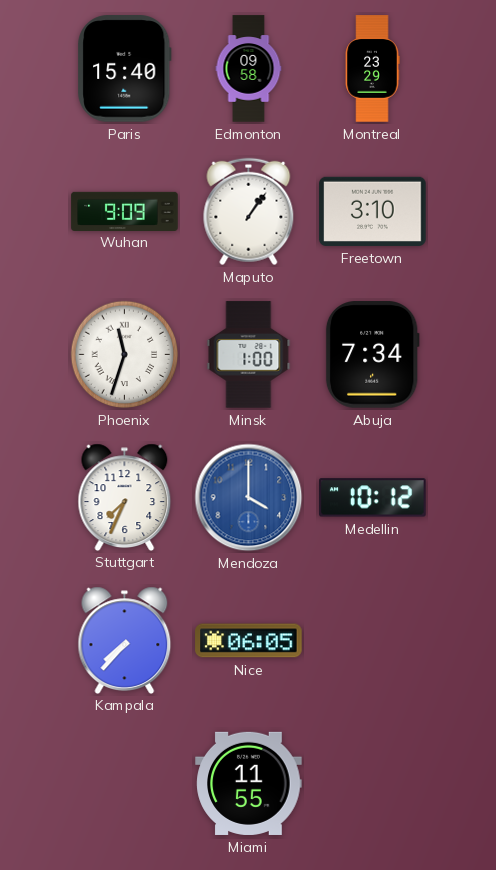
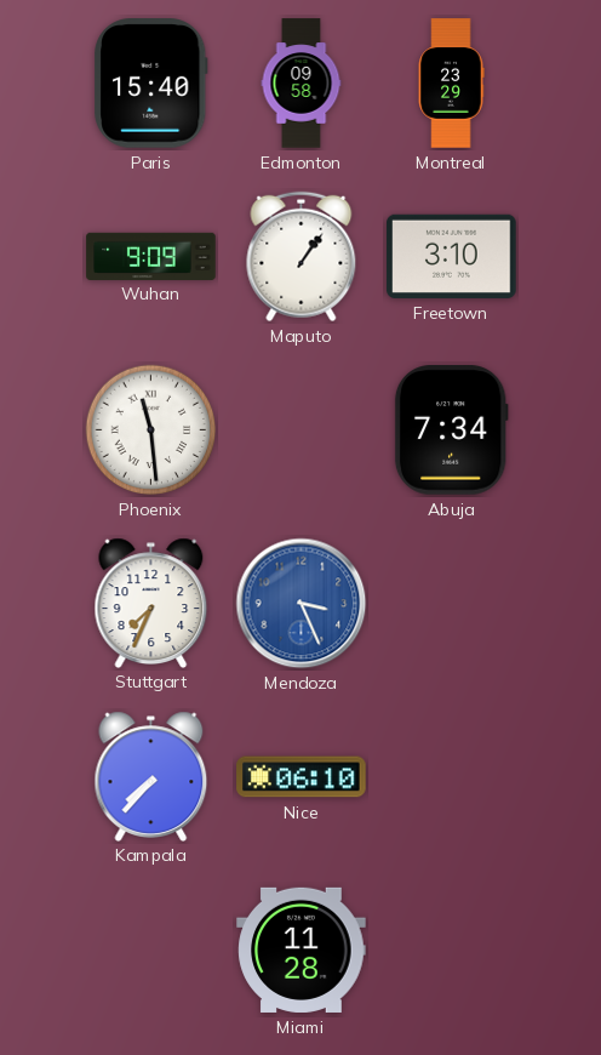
Phoenix: 11:33 -> 11:29 (151, 430)
Minsk: 1:00 -> none (249, 355)
Mendoza: 4:00 -> 3:26 (302, 604)
Medellin: 10:12 -> none (373, 498)
Nice: 06:05 -> 06:10 (302, 777)
Miami: 11:55 -> 11:28 (302, 949)
